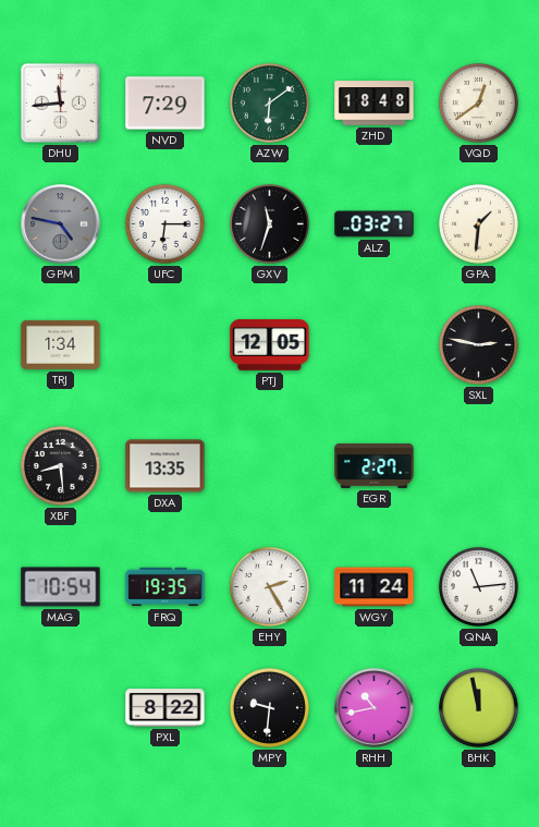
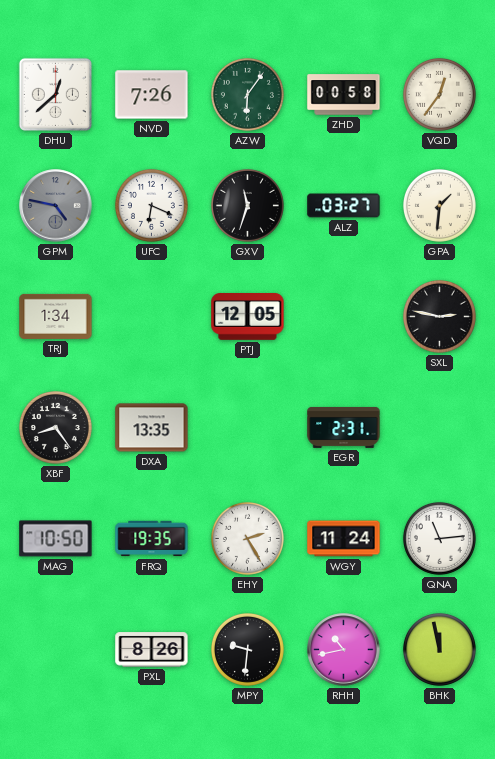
DHU: 11:44 -> 12:38 (55, 94)
NVD: 7:29 -> 7:26 (152, 95)
AZW: 6:09 -> 6:06 (247, 94)
ZHD: 18:48 -> 00:58 (344, 95)
VQD: 12:39 -> 12:36 (439, 94)
UFC: 6:15 -> 6:19 (151, 205)
XBF: 8:29 -> 8:24 (55, 427)
EGR: 2:27 -> 2:31 (344, 427)
MAG: 10:54 -> 10:50 (56, 539)
PXL: 8:22 -> 8:26 (152, 650)
